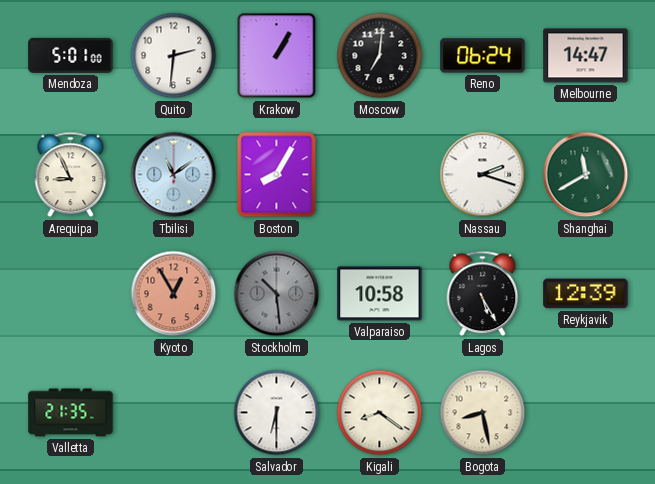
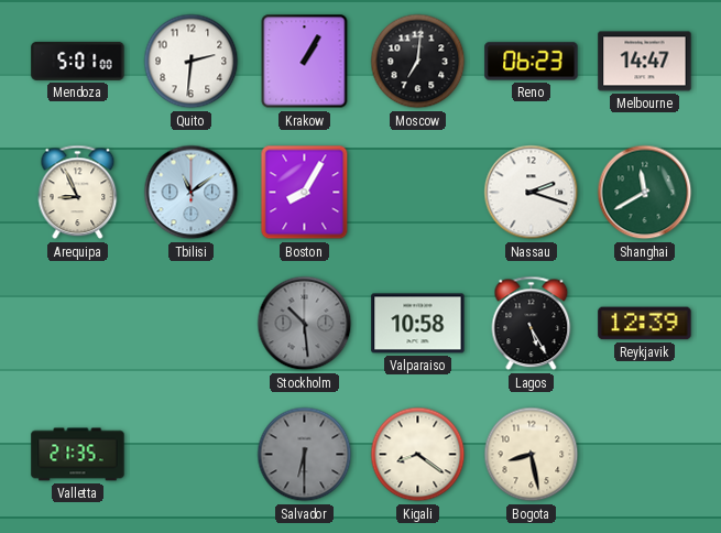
Reno: 06:24 -> 06:23 (532, 62)
Kyoto: 12:55 -> none (174, 294)
Salvador dial: white -> grey (305, 455)
